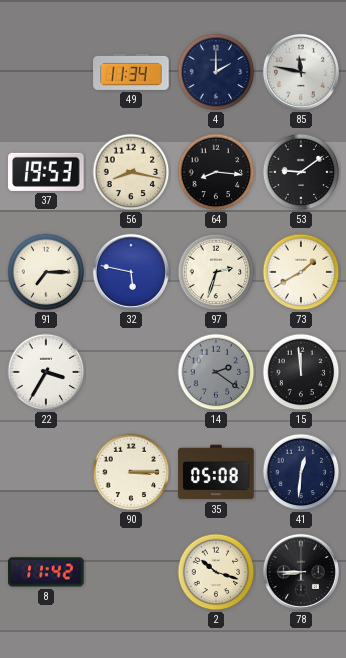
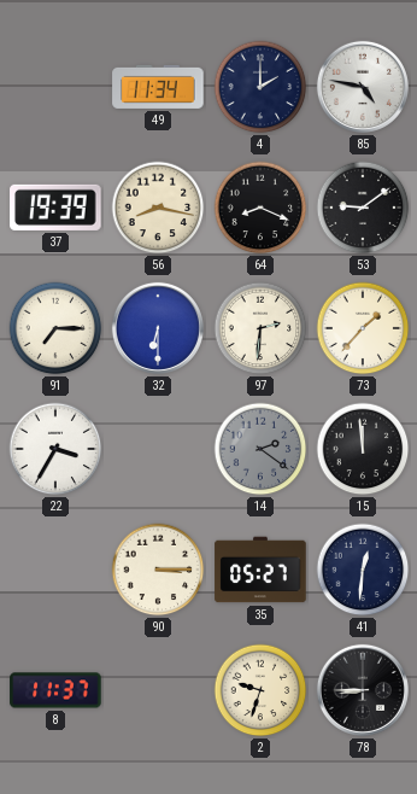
85: 11:47 -> 4:47 (363, 87)
37: 19:53 -> 19:39 (55, 208)
64: 8:16 -> 8:19 (260, 208)
32: 5:47 -> 6:30 (158, 328)
97: 2:33 -> 2:31 (260, 328)
73: 1:40 -> 1:37 (363, 328)
35: 05:08 -> 05:27 (260, 570)
8: 11:42 -> 11:37 (55, 690)
2: 10:18 -> 9:33 (260, 690)
